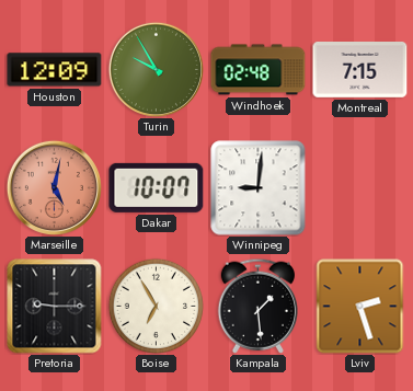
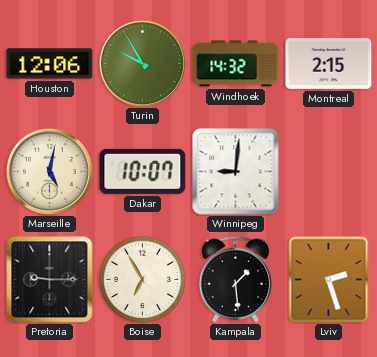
Houston: 12:09 -> 12:06 (50, 64)
Windhoek: 02:48 -> 14:32 (236, 64)
Montreal: 7:15 -> 2:15 (329, 64)
Marseille dial: salmon -> cream (49, 171)
